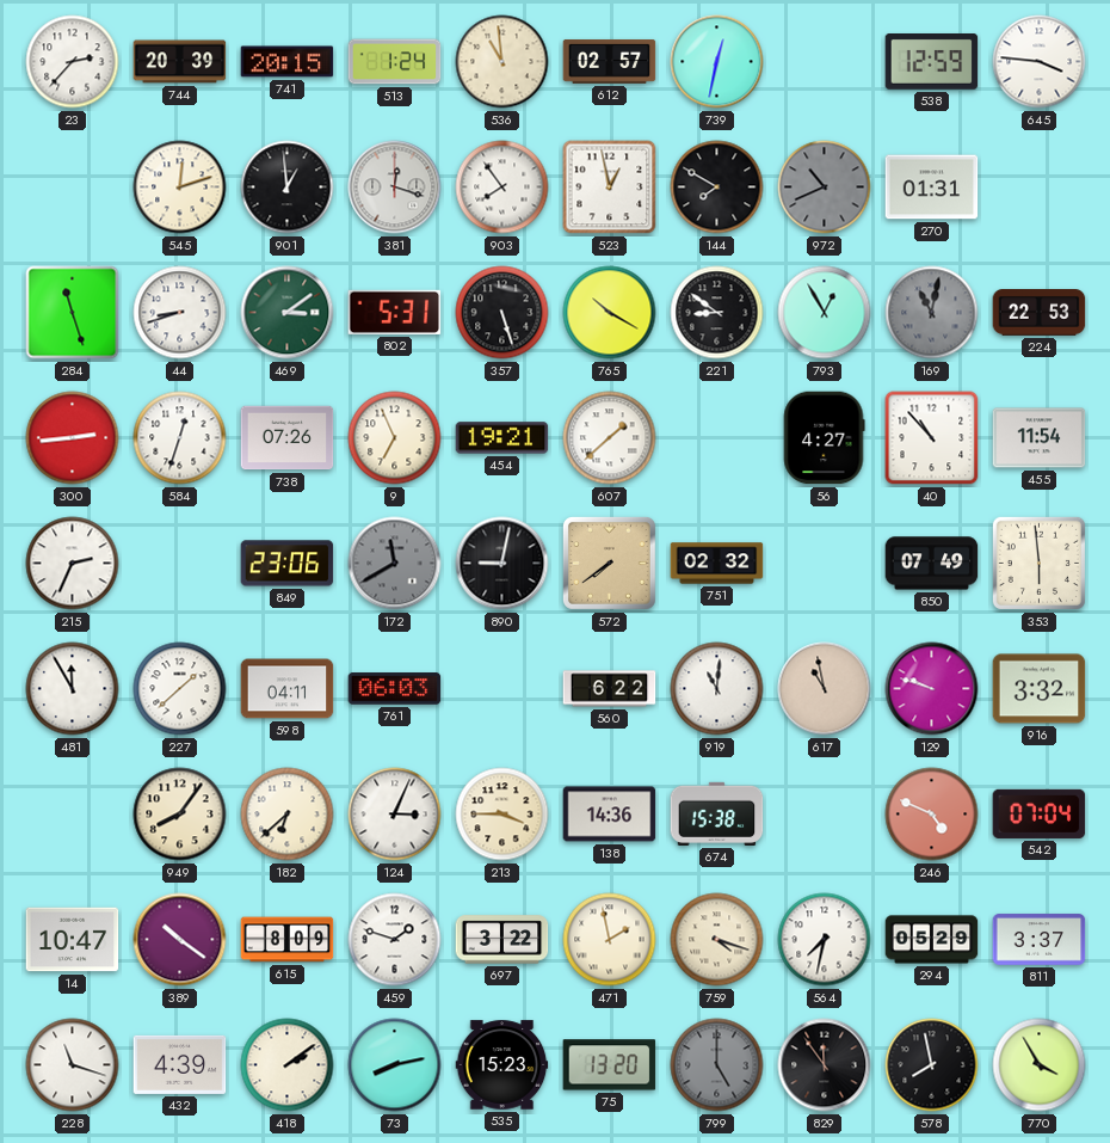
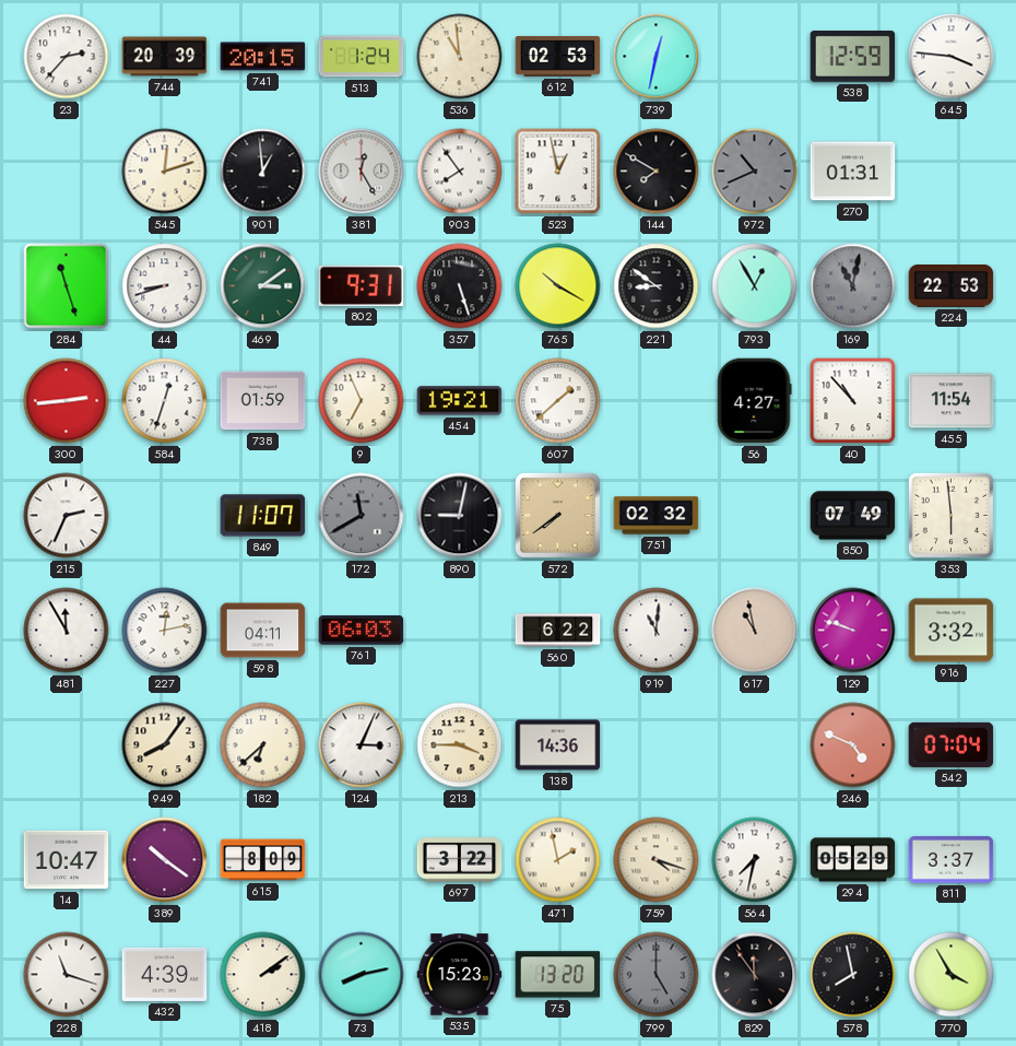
612: 02:57 -> 02:53 (558, 57)
381: 12:18 -> 12:25 (362, 172)
802: 5:31 -> 9:31 (362, 285)
738: 07:26 -> 01:59 (263, 401)
849: 23:06 -> 11:07 (263, 516)
227: 1:38 -> 12:13 (165, 631)
674: 15:38 -> none (717, 813)
459: 1:48 -> none (395, 940)
